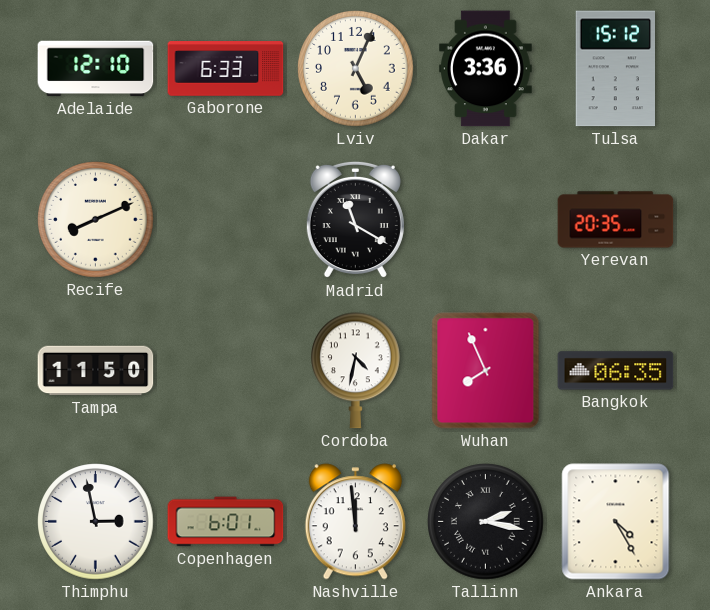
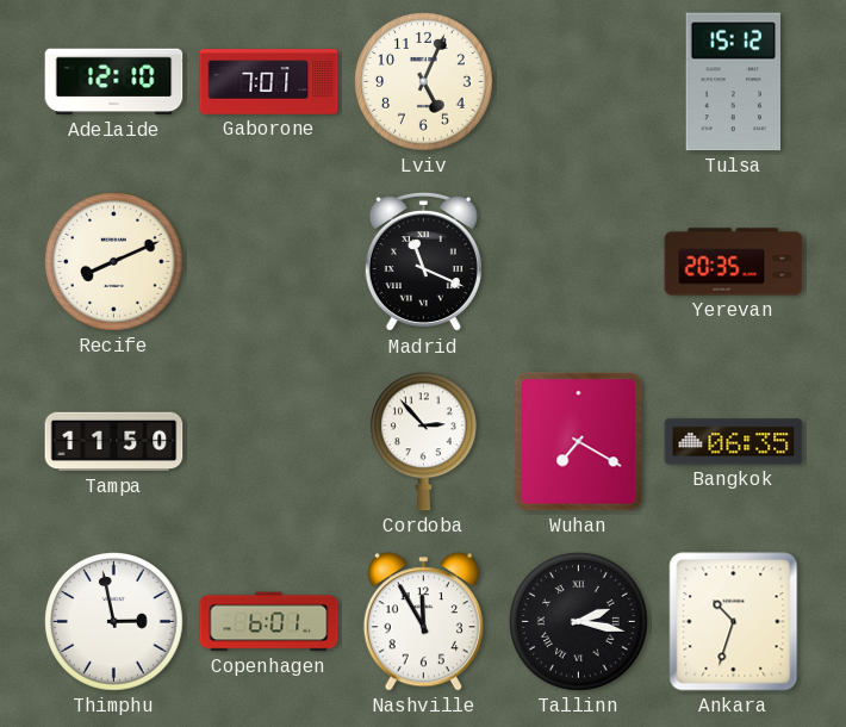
Gaborone: 6:33 -> 7:01 (269, 82)
Dakar: 3:36 -> none (486, 69)
Madrid: 11:20 -> 11:19 (423, 262)
Cordoba: 4:32 -> 2:53 (424, 442)
Wuhan: 7:56 -> 7:20 (579, 442)
Nashville: 11:59 -> 11:55 (423, 622)
Ankara: 4:25 -> 10:33 (734, 622)
